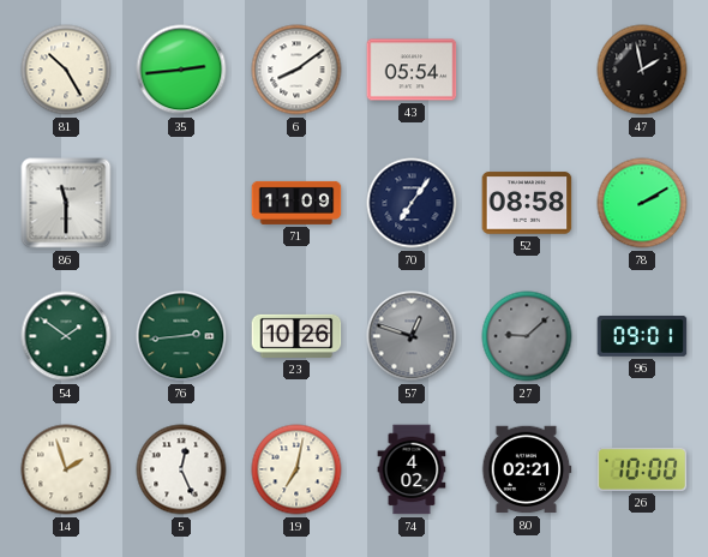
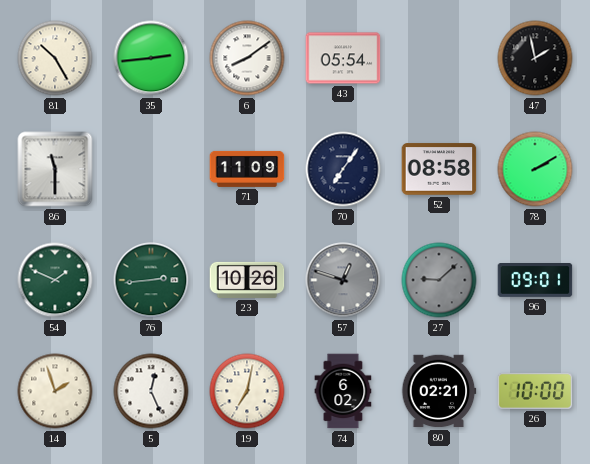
54: 1:51 -> 1:49 (55, 280)
74: 4:02 -> 6:02 (343, 391)
